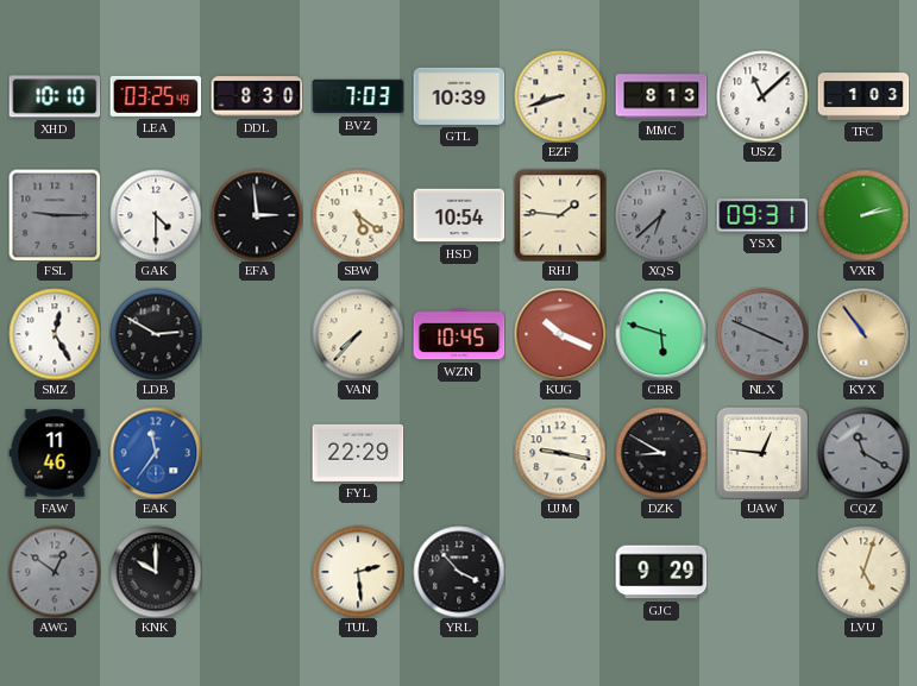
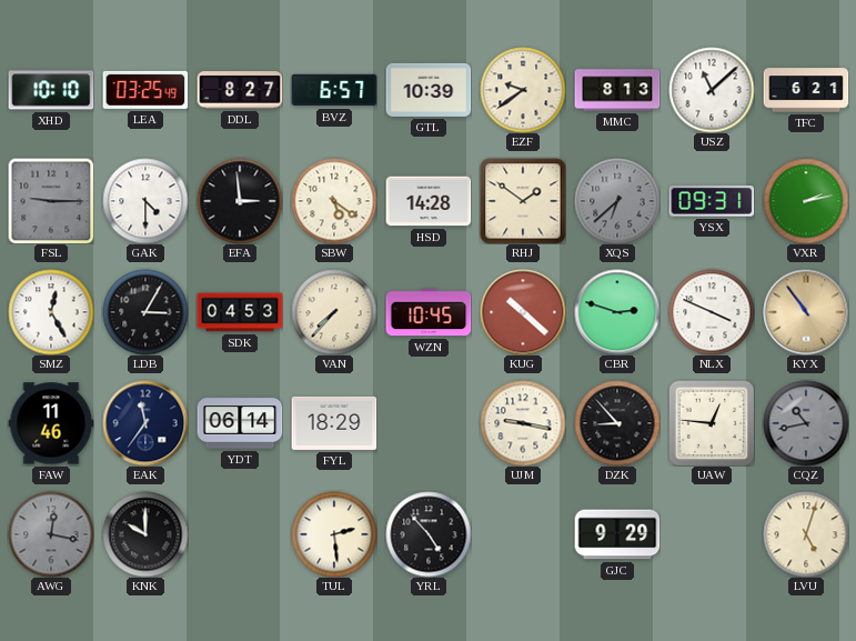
DDL: 8:30 -> 8:27 (240, 90)
BVZ: 7:03 -> 6:57 (334, 90)
EZF: 8:42 -> 9:39 (523, 90)
TFC: 1:03 -> 6:21 (806, 90)
HSD: 10:54 -> 14:28 (429, 201)
RHJ: 1:46 -> 1:51 (523, 201)
LDB: 2:50 -> 3:05 (145, 312)
SDK: none -> 04:53 (240, 312)
KUG: 10:19 -> 10:22 (523, 312)
CBR: 5:48 -> 2:48 (617, 312)
NLX dial: grey -> white (712, 312)
EAK dial: blue -> navy (145, 423)
YDT: none -> 06:14 (240, 423)
FYL: 22:29 -> 18:29 (334, 423)
DZK: 8:50 -> 8:53 (617, 423)
CQZ: 11:20 -> 10:43 (806, 423)
AWG: 12:51 -> 12:17 (51, 534)
YRL: 3:53 -> 4:53 (429, 534)
